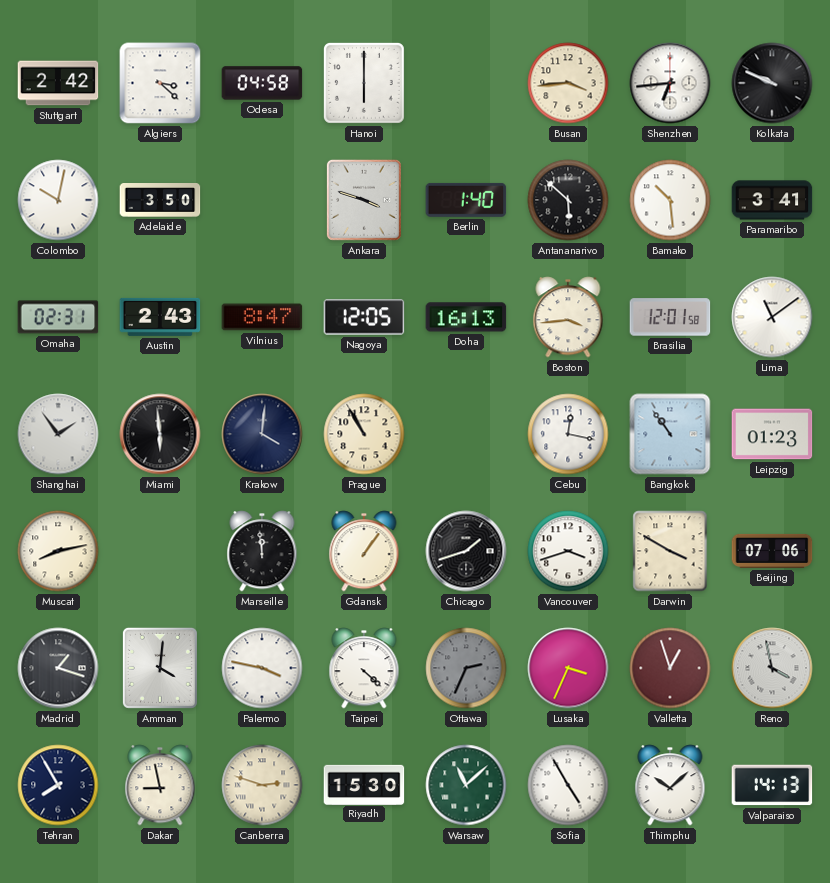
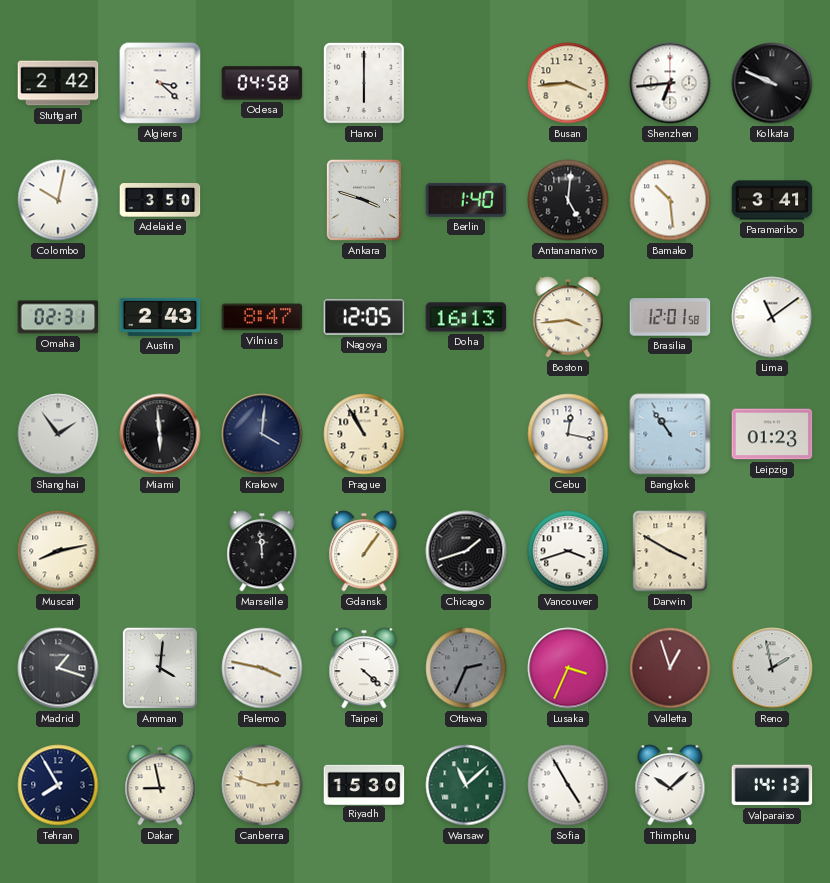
Antananarivo: 5:52 -> 5:01 (568, 200)
Beijing: 07:06 -> none (772, 551)
Reno: 3:58 -> 1:58 (772, 668)
